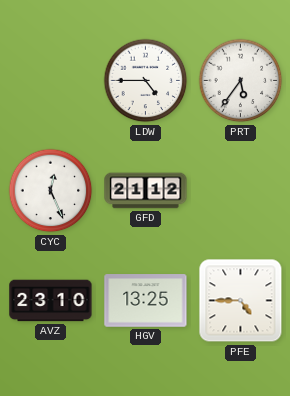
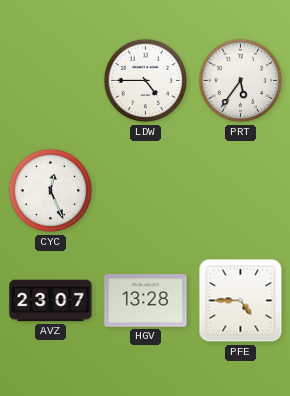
GFD: 21:12 -> none (146, 191)
AVZ: 23:10 -> 23:07 (51, 301)
HGV: 13:25 -> 13:28 (146, 301)
